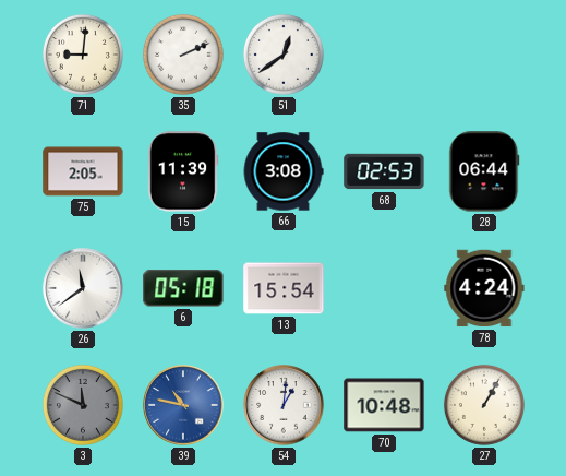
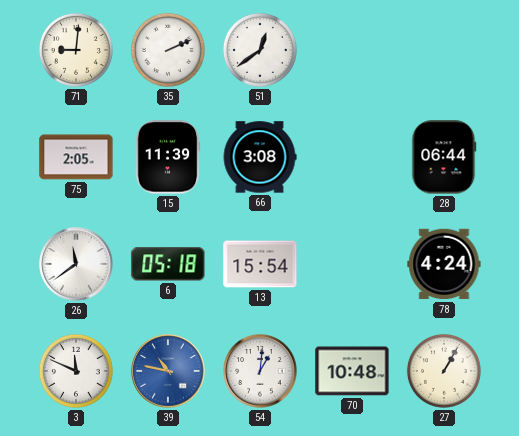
68: 02:53 -> none (384, 171)
3 dial: grey -> white (76, 371)
